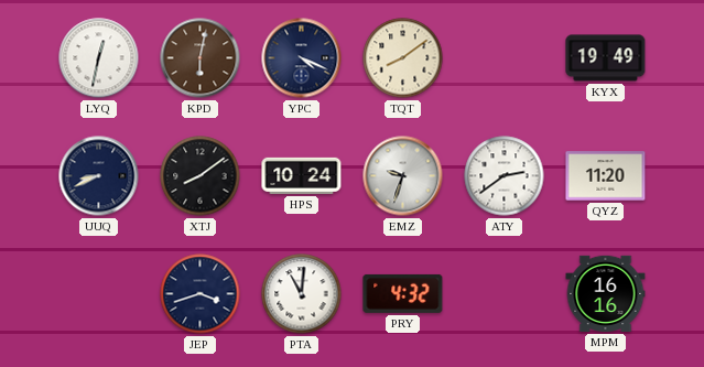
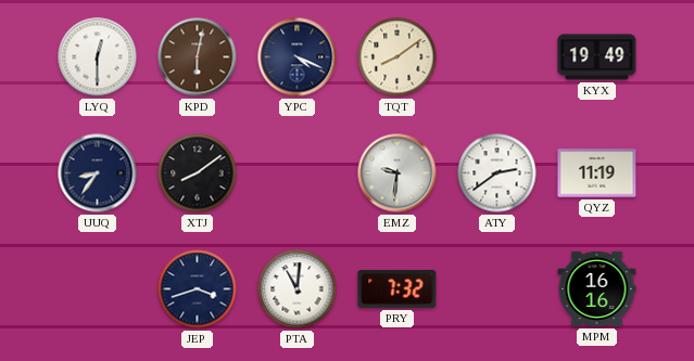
LYQ: 12:32 -> 12:30 (98, 57)
UUQ: 8:41 -> 8:36 (98, 173)
HPS: 10:24 -> none (302, 175)
EMZ: 9:33 -> 9:31 (398, 173)
QYZ: 11:20 -> 11:19 (597, 173)
PRY: 4:32 -> 7:32 (398, 288)
